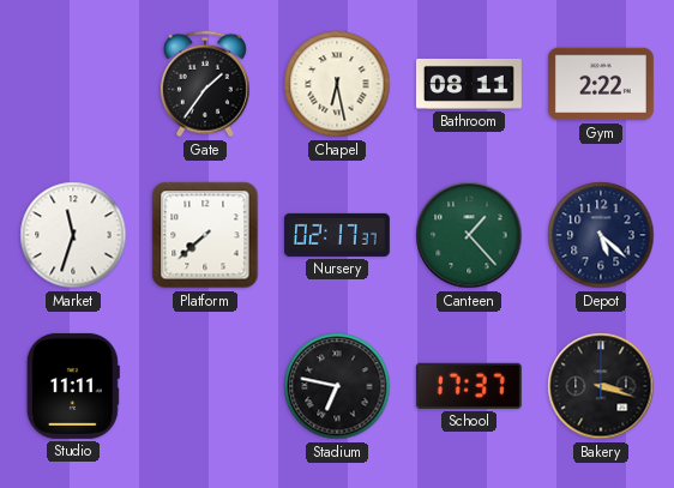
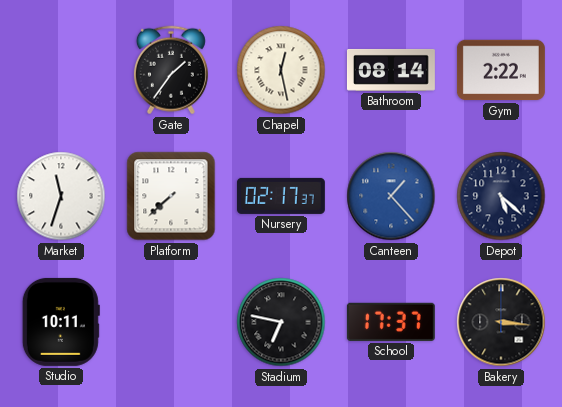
Chapel: 6:28 -> 12:28 (281, 70)
Bathroom: 08:11 -> 08:14 (391, 70)
Canteen dial: green -> blue (391, 196)
Studio: 11:11 -> 10:11 (61, 322)
Bakery: 3:18 -> 3:16 (501, 322)
